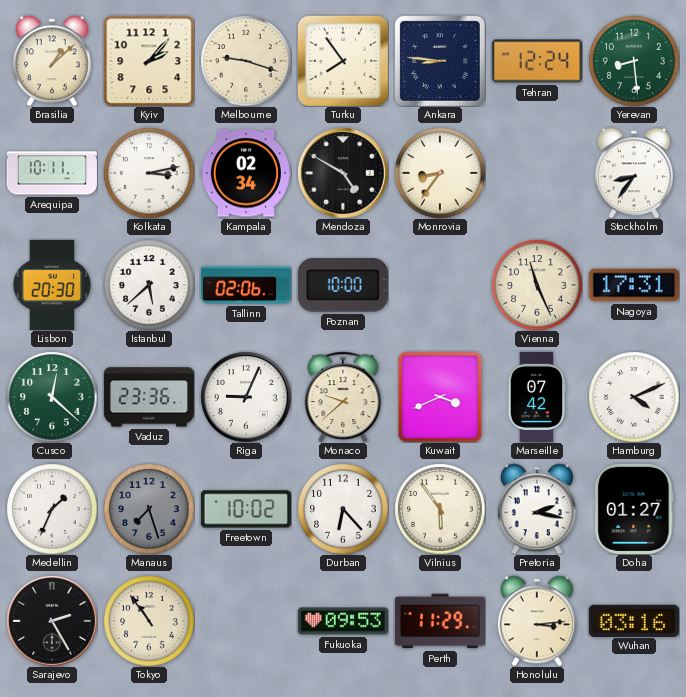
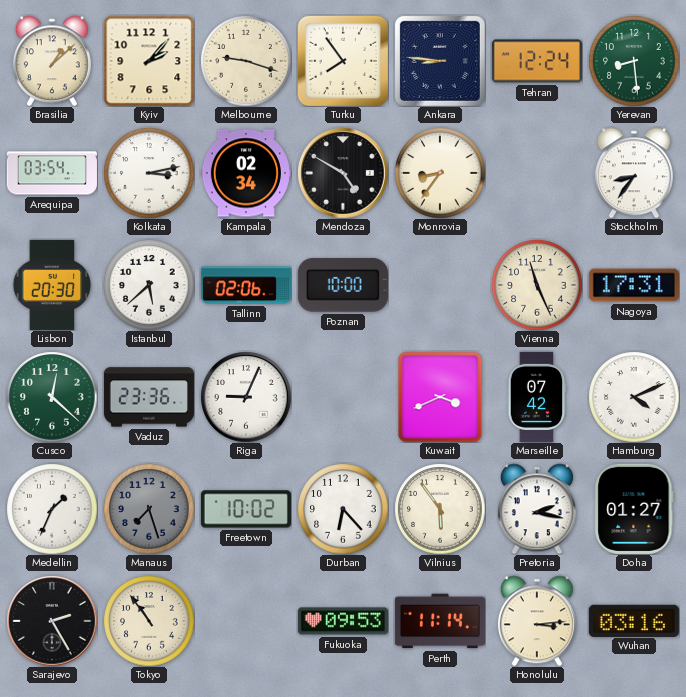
Arequipa: 10:11 -> 03:54 (52, 173)
Monaco: 9:38 -> none (343, 397)
Perth: 11:29 -> 11:14 (440, 621)
